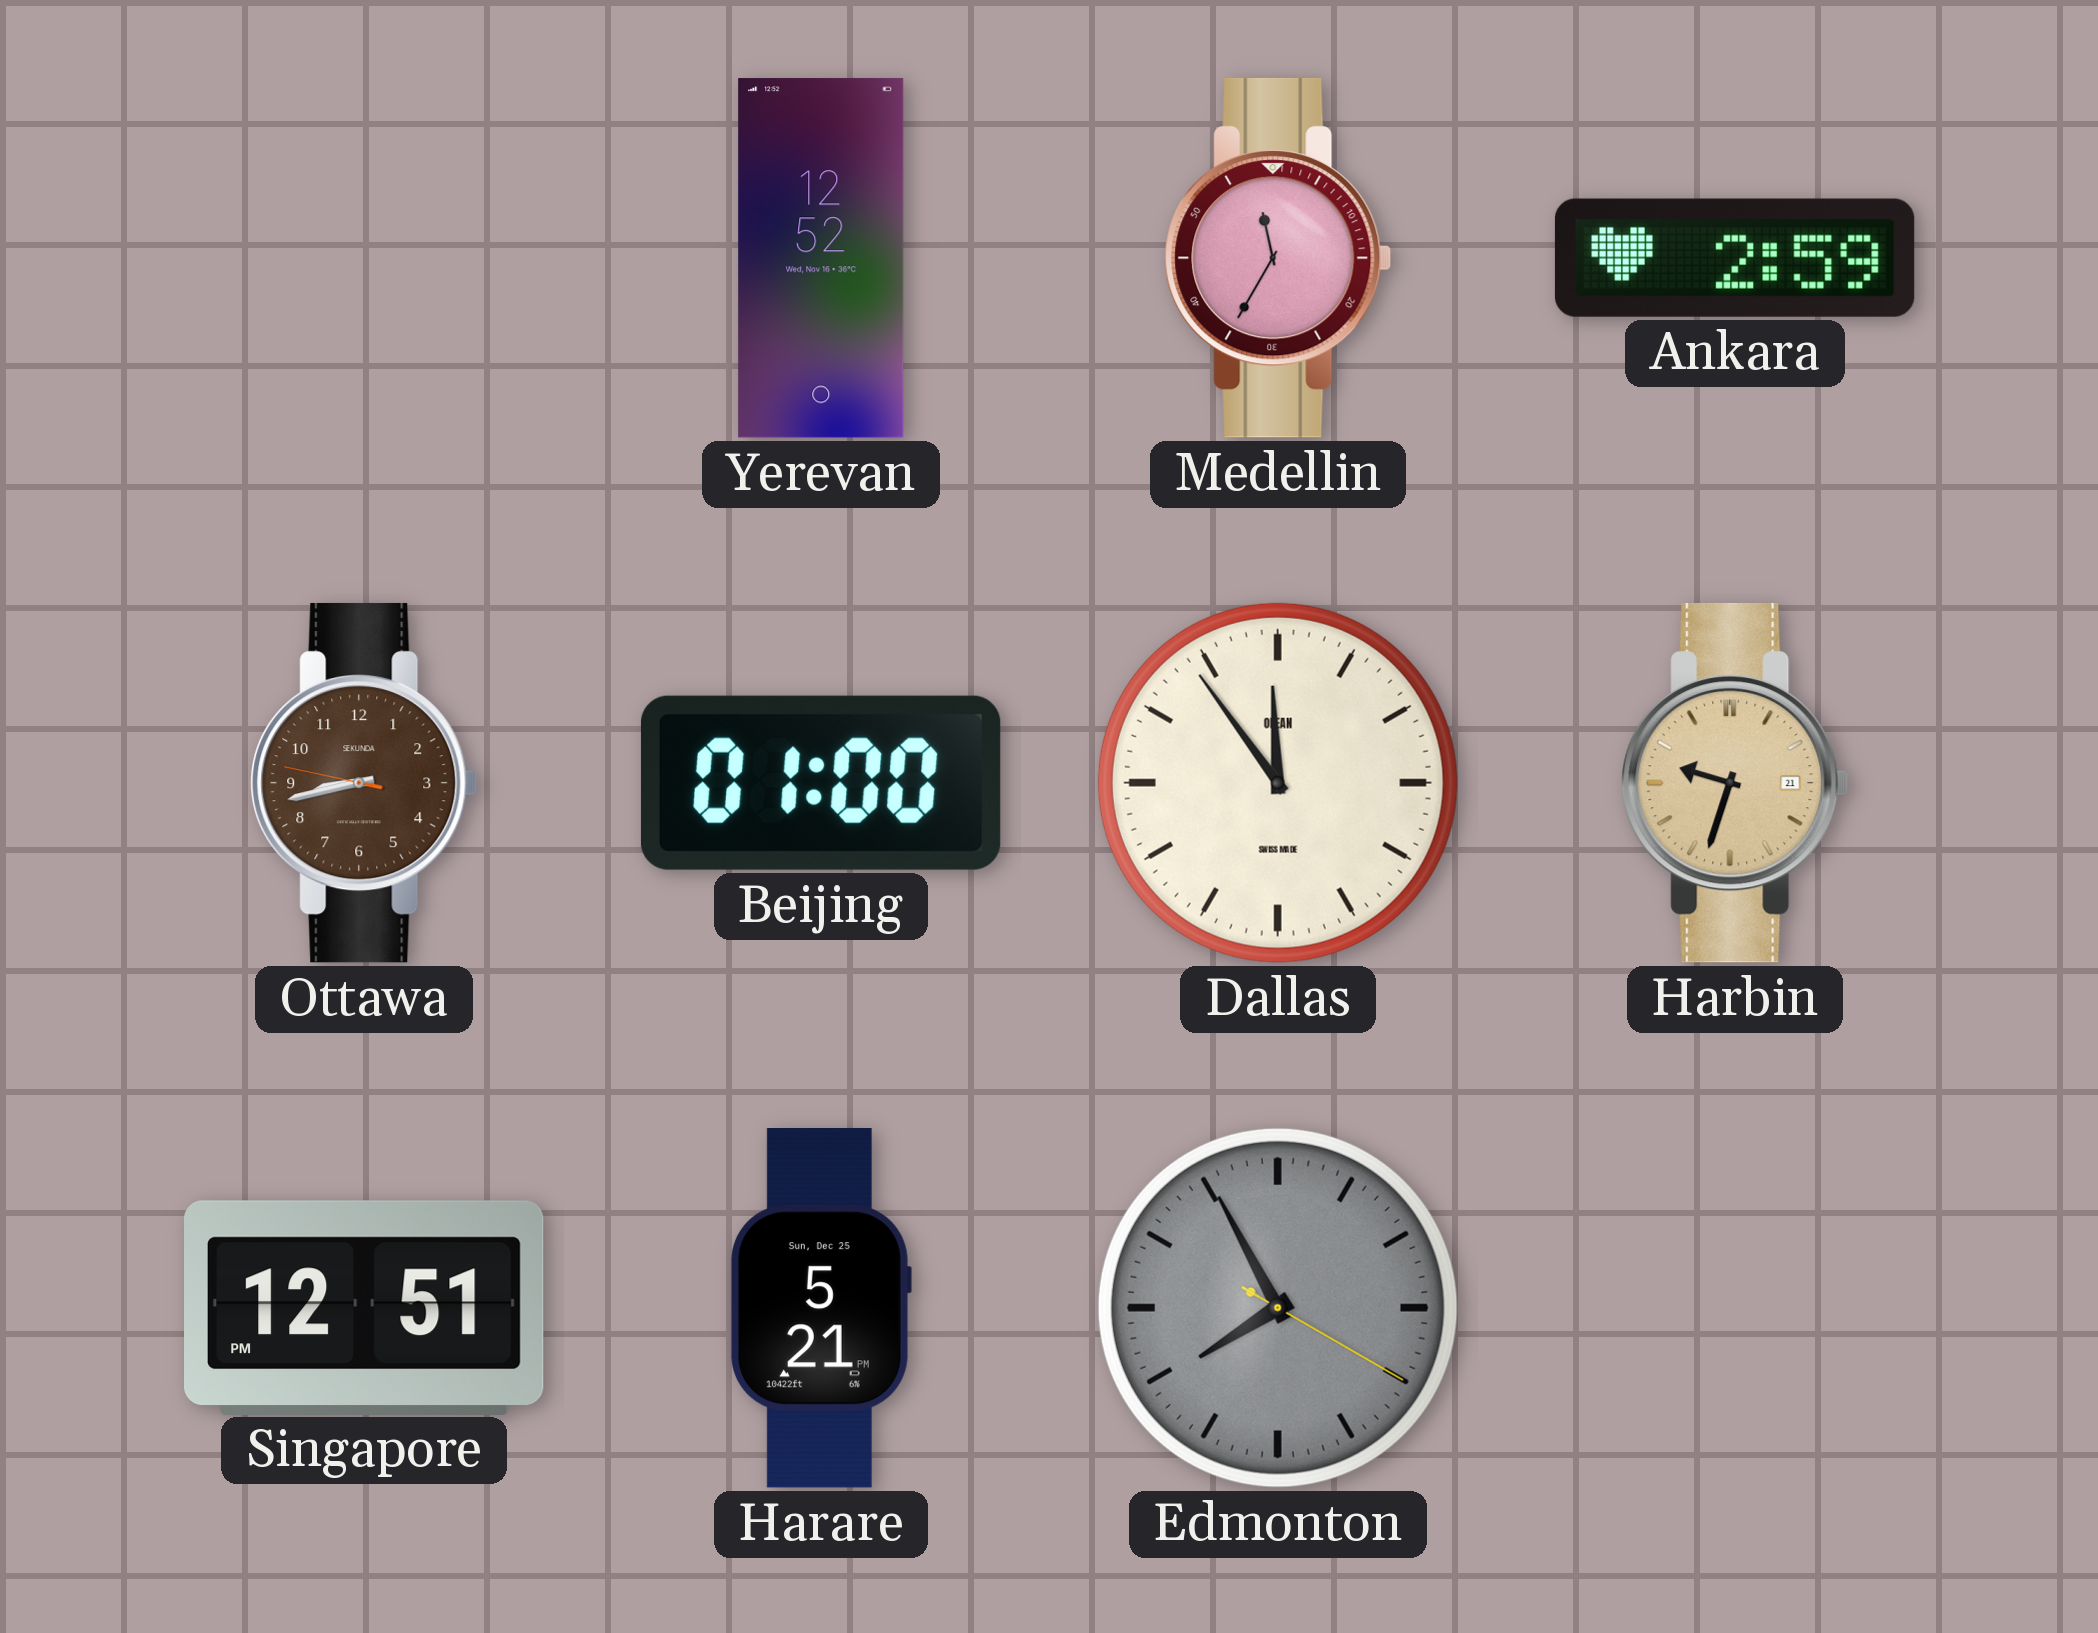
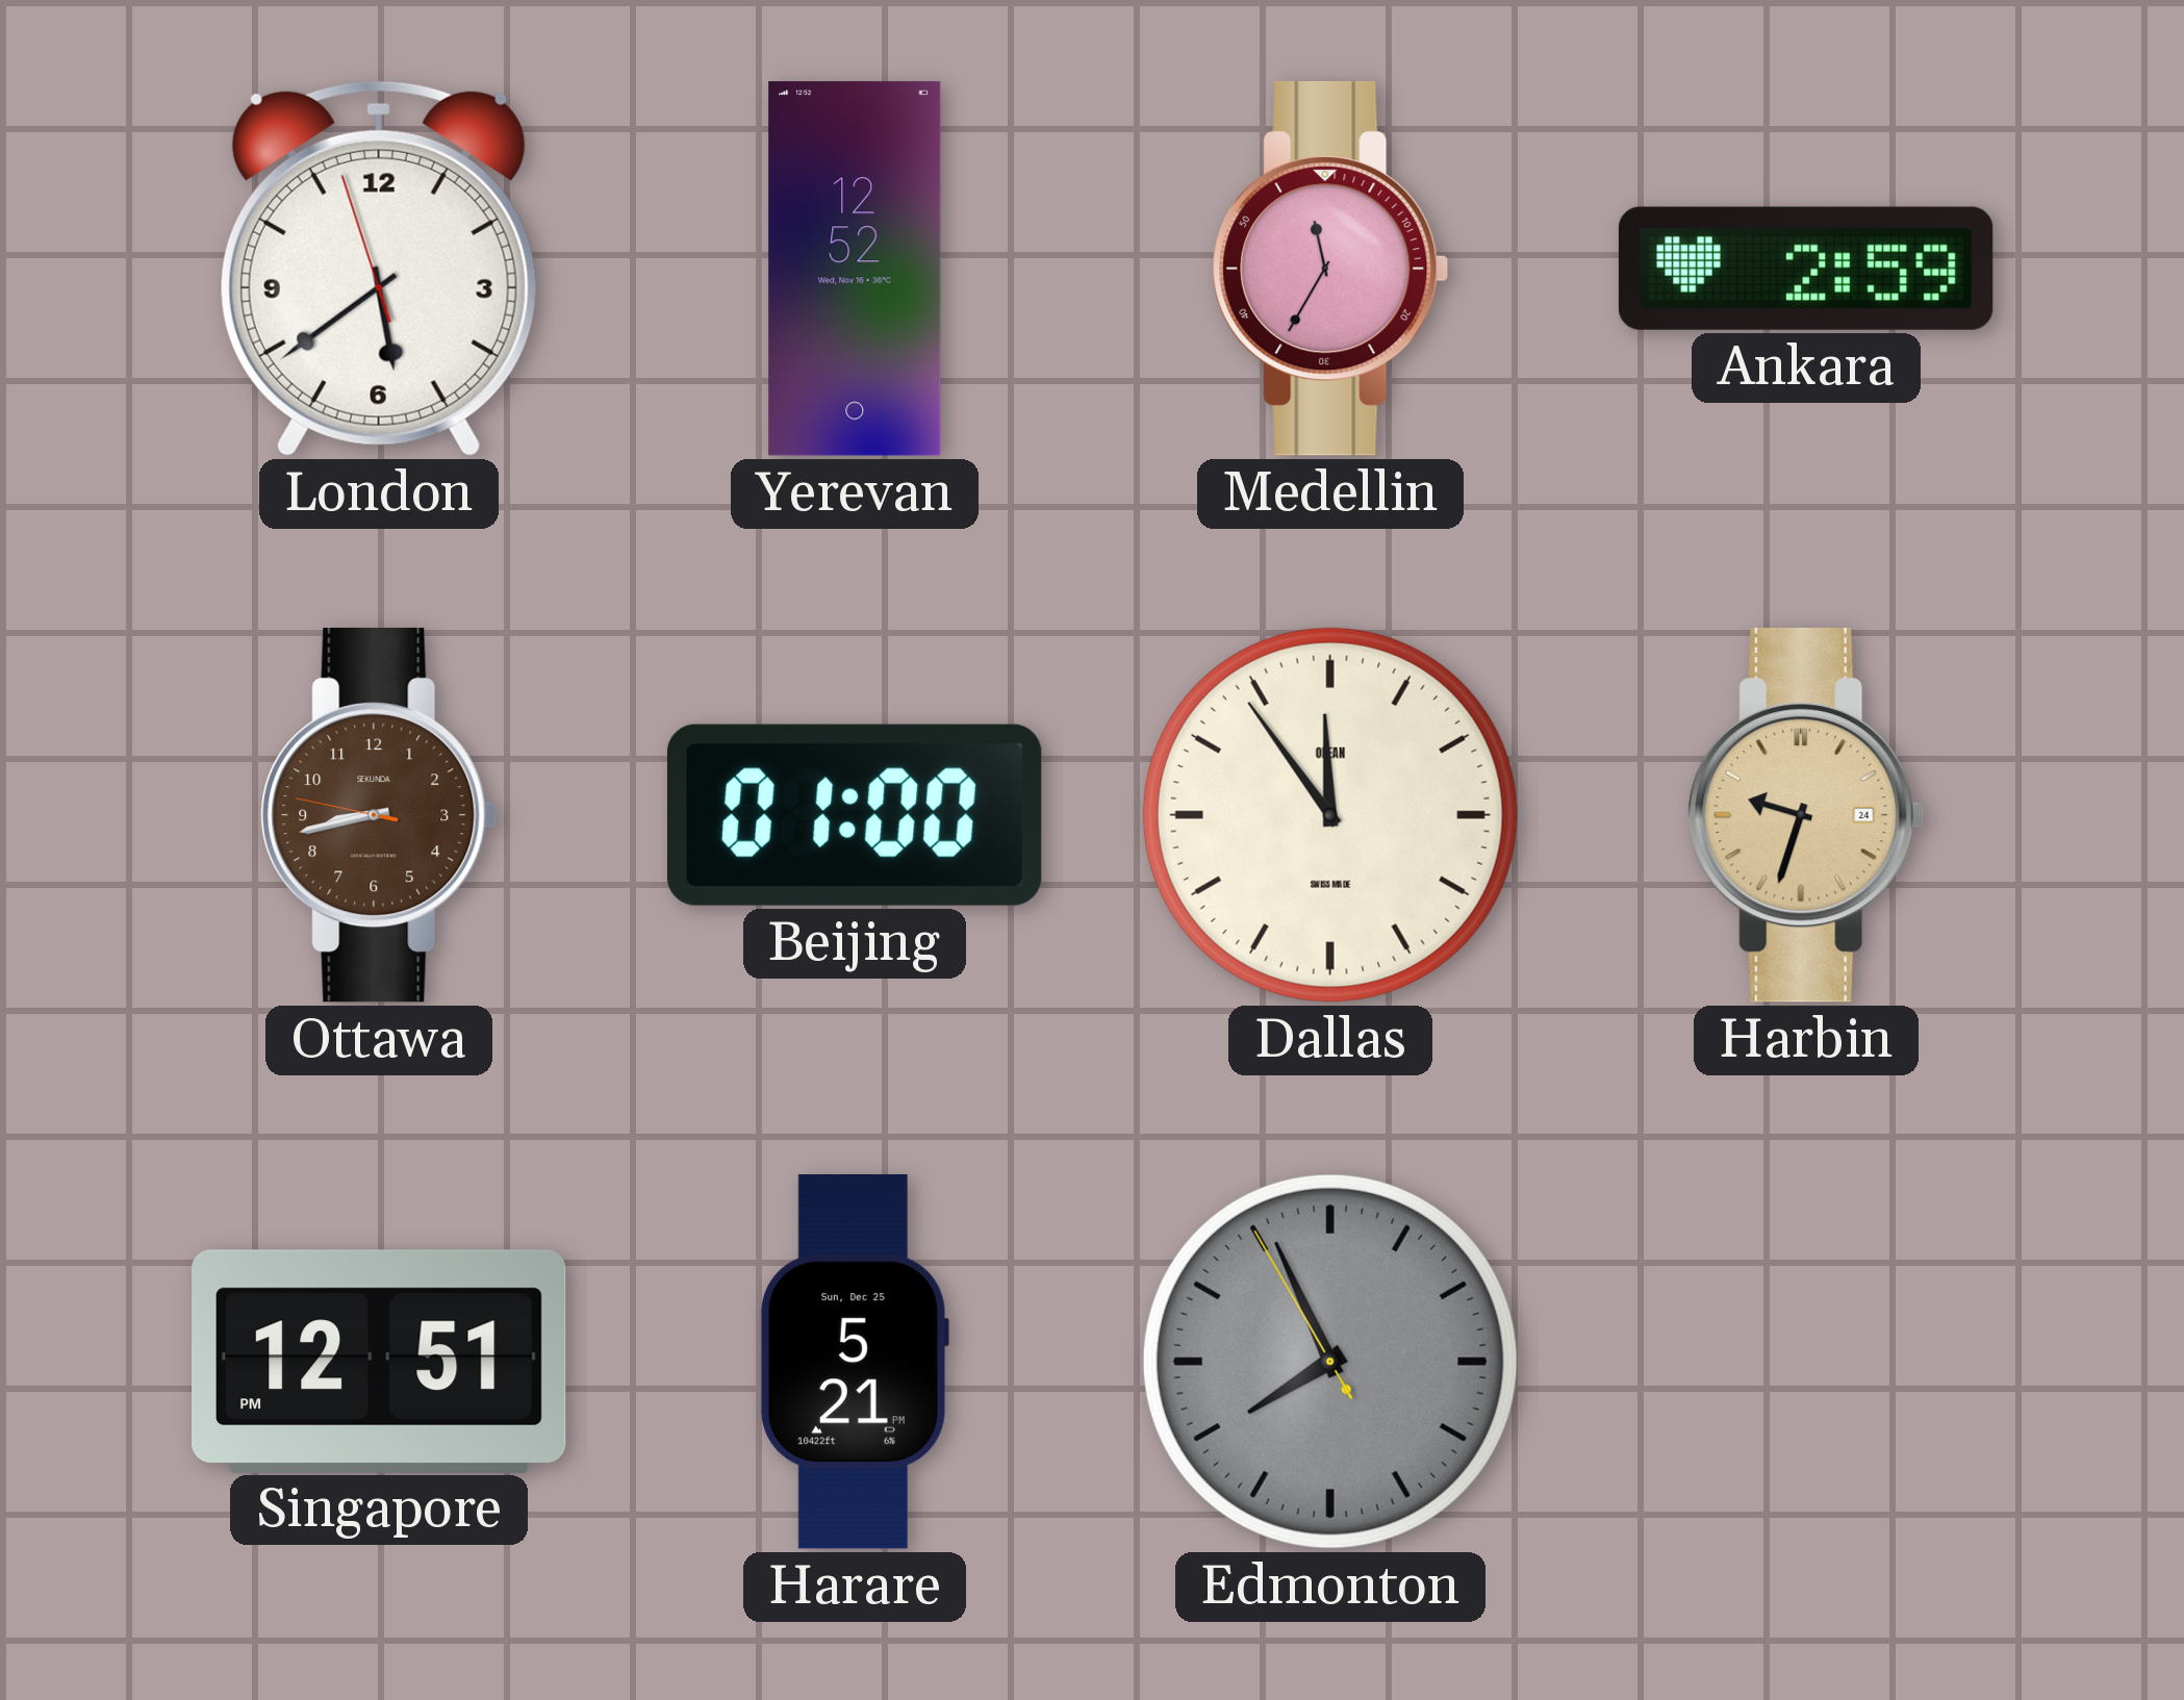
London: none -> 5:38 (379, 269)
Harbin date: 21 -> 24 (1806, 815)
Edmonton: 7:55:20 -> 7:55:55 (1330, 1362)
